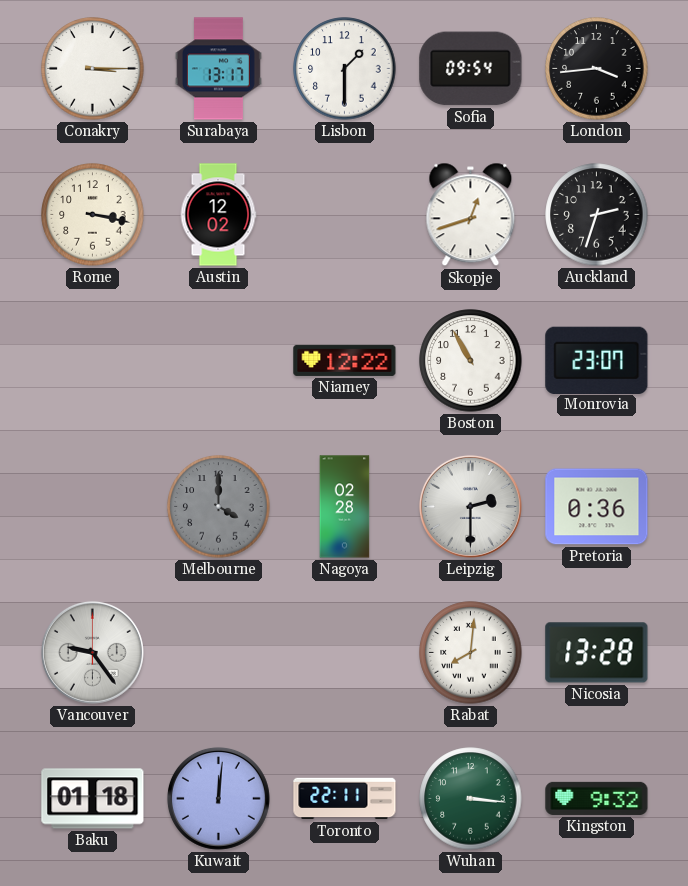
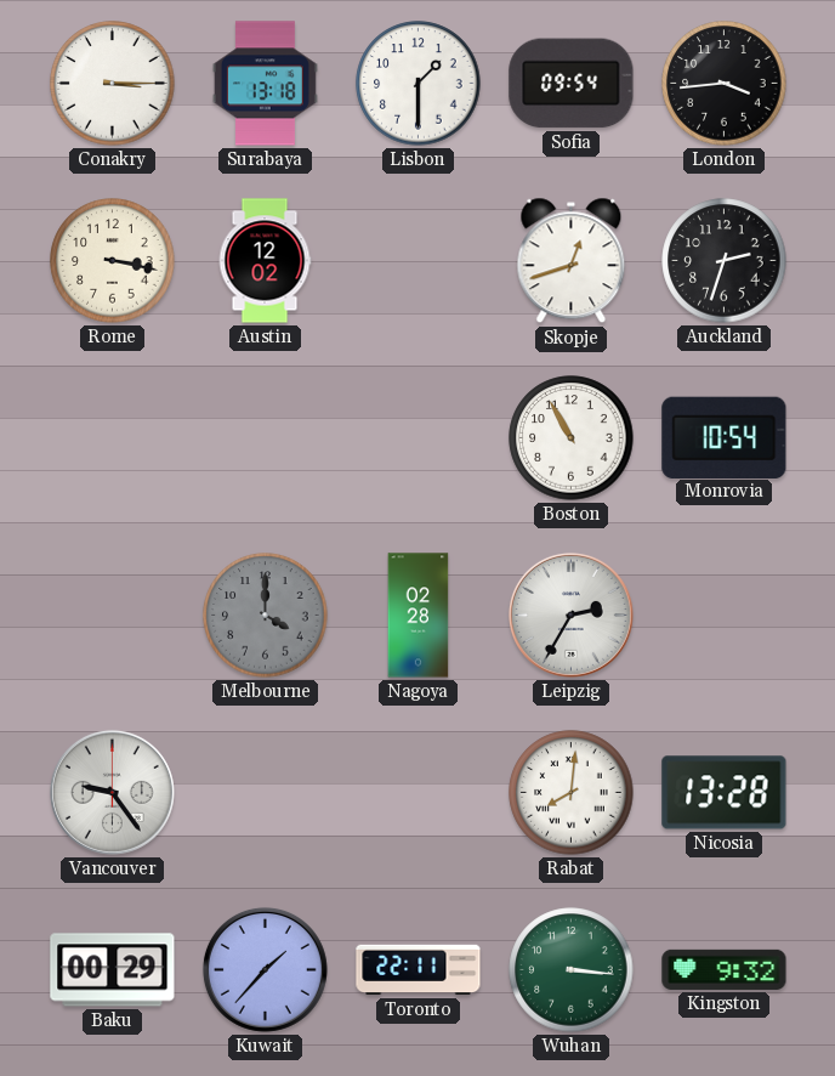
Surabaya: 13:17 -> 13:18 (265, 84)
Niamey: 12:22 -> none (345, 360)
Monrovia: 23:07 -> 10:54 (725, 437)
Leipzig: 2:30 -> 2:35 (570, 615)
Pretoria: 0:36 -> none (597, 507)
Baku: 01:18 -> 00:29 (113, 970)
Kuwait: 12:01 -> 1:37 (265, 969)
